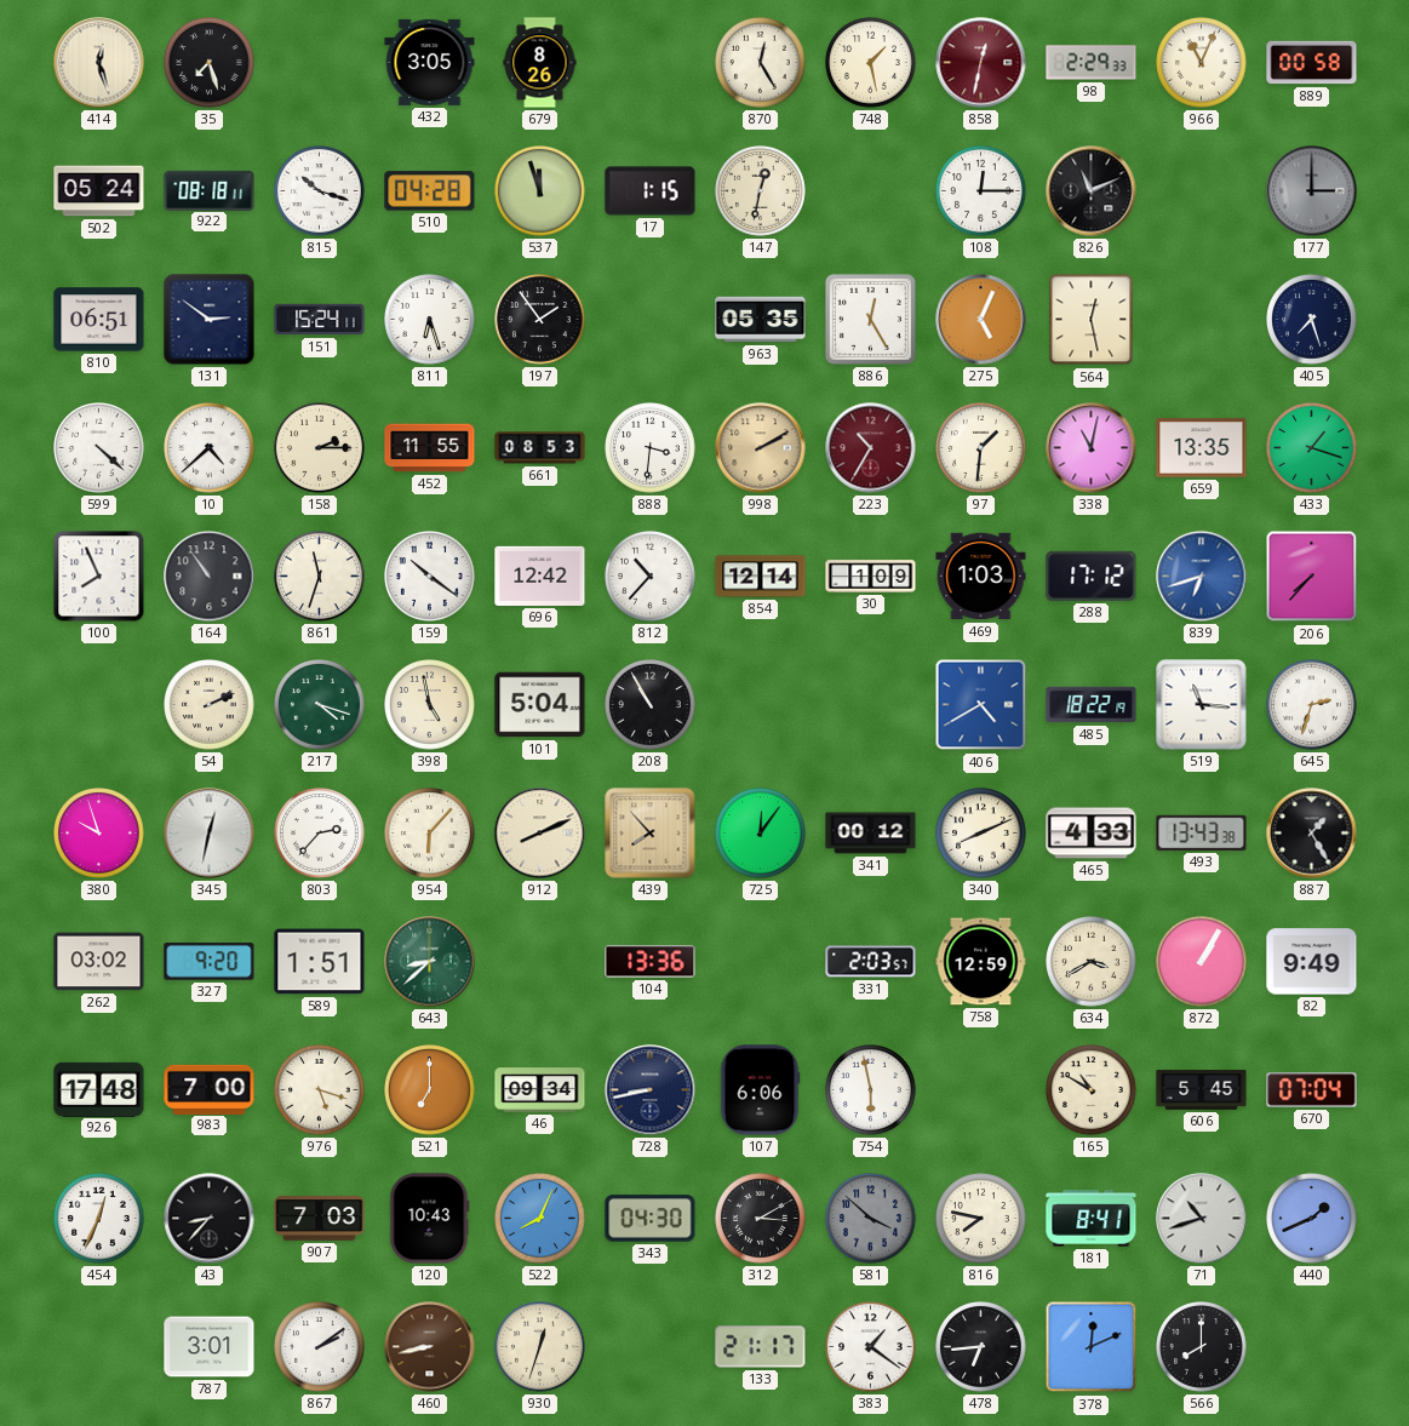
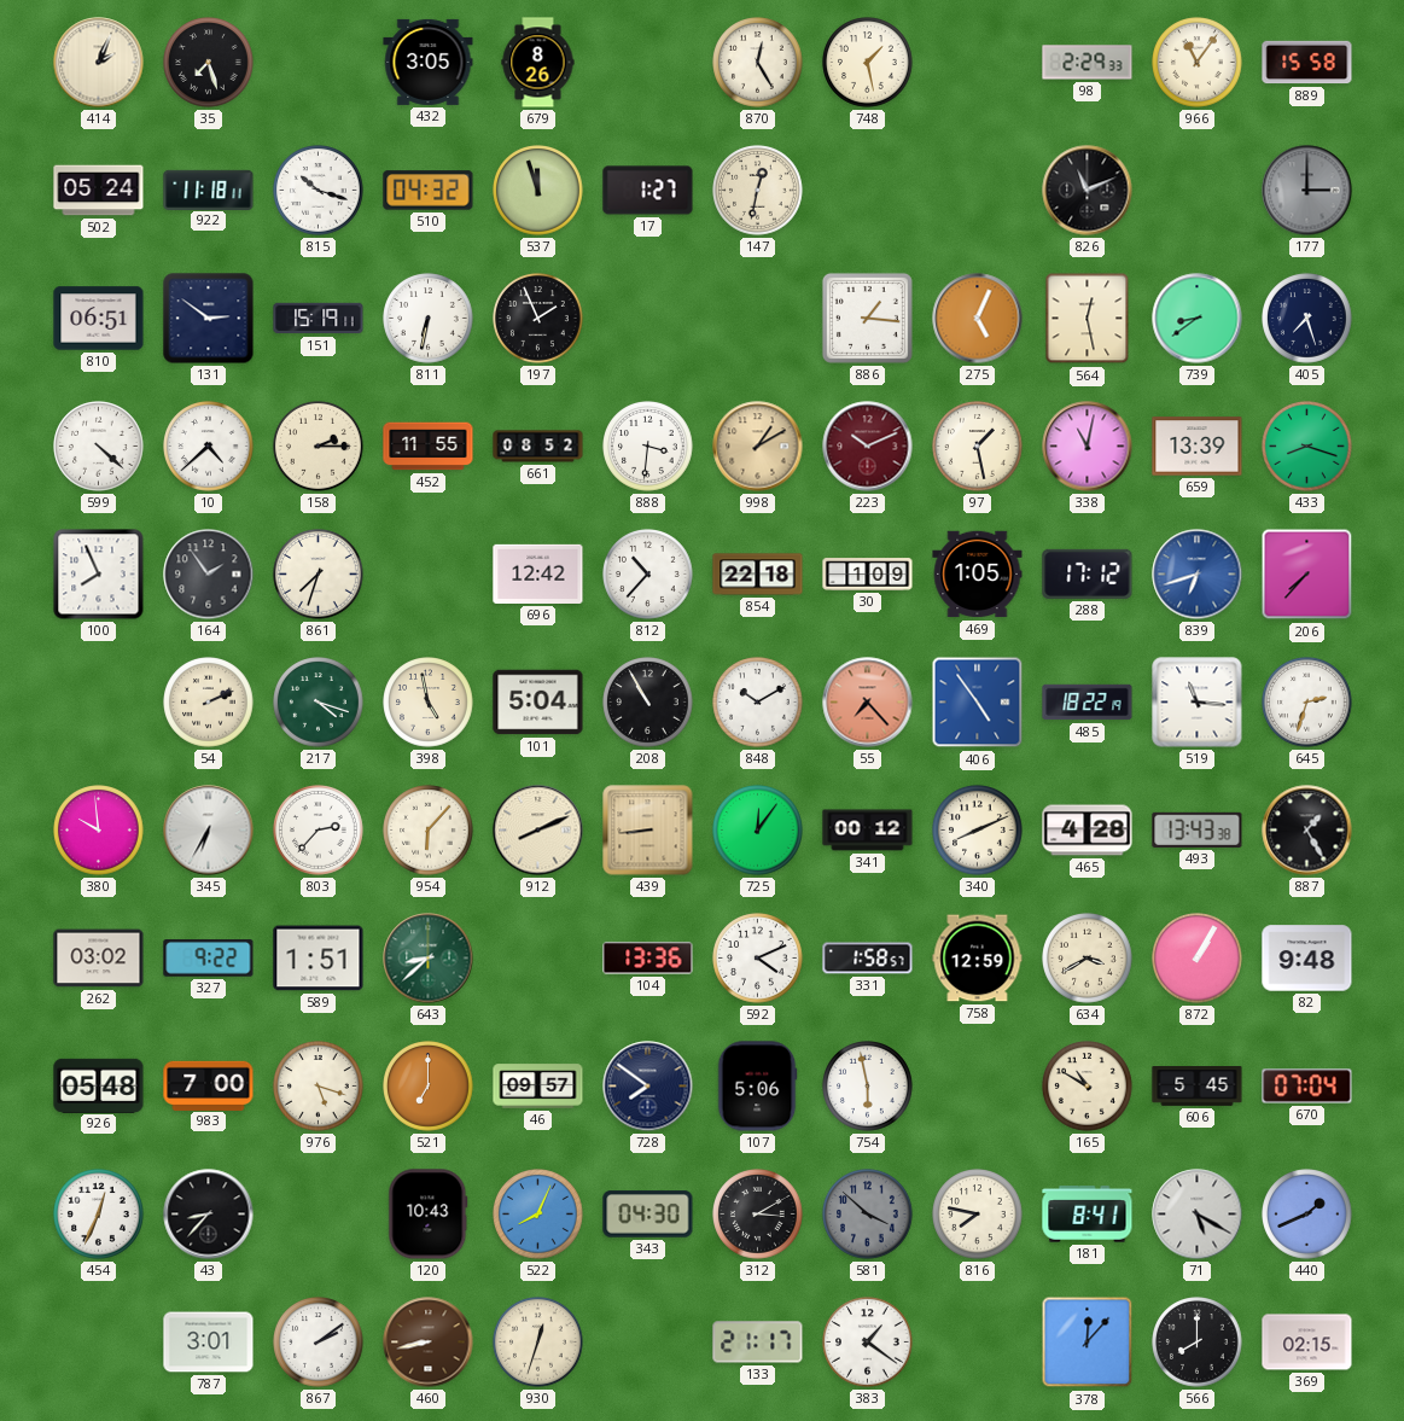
414: 12:27 -> 2:04 (99, 63)
858: 12:32 -> none (981, 63)
966: 11:04 -> 11:06 (1198, 63)
889: 00:58 -> 15:58 (1307, 63)
922: 08:18 -> 11:18 (209, 190)
510: 04:28 -> 04:32 (429, 191)
17: 1:15 -> 1:27 (648, 191)
108: 12:15 -> none (981, 191)
151: 15:24 -> 15:19 (319, 319)
811: 6:27 -> 6:32 (429, 319)
197: 1:54 -> 1:56 (538, 319)
963: 05:35 -> none (761, 320)
886: 12:25 -> 1:16 (867, 318)
739: none -> 8:39 (1198, 319)
661: 08:53 -> 08:52 (538, 447)
998: 2:10 -> 1:10 (758, 447)
223: 10:35 -> 10:11 (868, 447)
97: 1:31 -> 1:28 (978, 447)
659: 13:35 -> 13:39 (1198, 447)
433: 1:18 -> 8:18 (1307, 447)
164: 10:54 -> 1:54 (209, 575)
861: 11:33 -> 7:33 (319, 575)
159: 10:21 -> none (430, 577)
854: 12:14 -> 22:18 (758, 575)
469: 1:03 -> 1:05 (978, 575)
848: none -> 10:10 (758, 703)
55: none -> 7:23 (868, 703)
406: 4:40 -> 4:54 (978, 703)
380: 9:57 -> 9:59 (99, 831)
345: 12:32 -> 6:35 (209, 831)
439: 7:53 -> 8:44 (648, 831)
465: 4:33 -> 4:28 (1088, 831)
327: 9:20 -> 9:22 (209, 959)
592: none -> 4:11 (758, 959)
331: 2:03 -> 1:58 (868, 959)
82: 9:49 -> 9:48 (1307, 959)
926: 17:48 -> 05:48 (99, 1085)
46: 09:34 -> 09:57 (538, 1087)
728: 8:43 -> 7:51 (648, 1087)
107: 6:06 -> 5:06 (757, 1087)
907: 7:03 -> none (320, 1219)
71: 10:42 -> 5:20 (1198, 1215)
478: 6:44 -> none (981, 1347)
378: 12:11 -> 12:07 (1088, 1343)
369: none -> 02:15 (1307, 1343)
